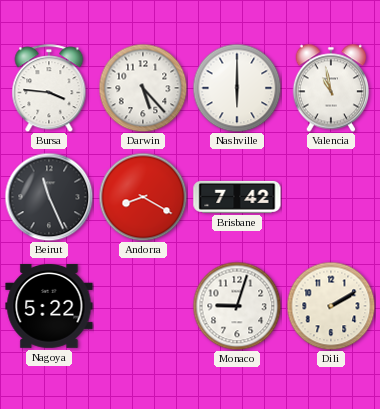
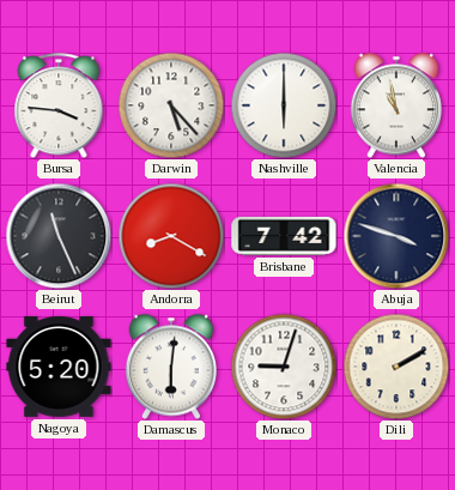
Abuja: none -> 3:48 (396, 236)
Nagoya: 5:22 -> 5:20 (59, 367)
Damascus: none -> 6:01 (170, 367)
